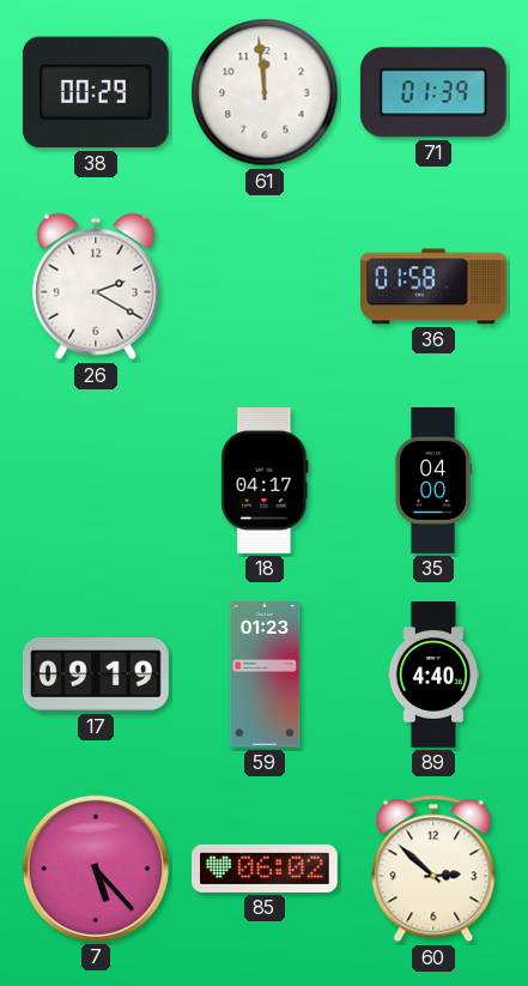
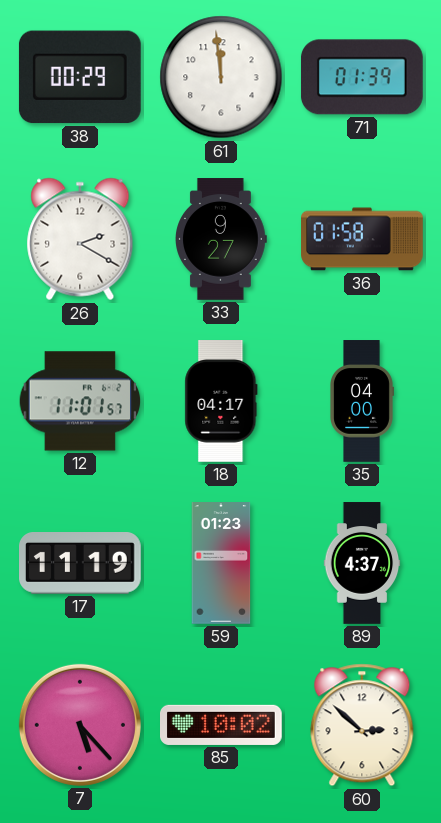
33: none -> 9:27 (222, 239)
12: none -> 11:01 (80, 401)
17: 09:19 -> 11:19 (81, 564)
89: 4:40 -> 4:37 (362, 563)
85: 06:02 -> 10:02 (222, 725)
